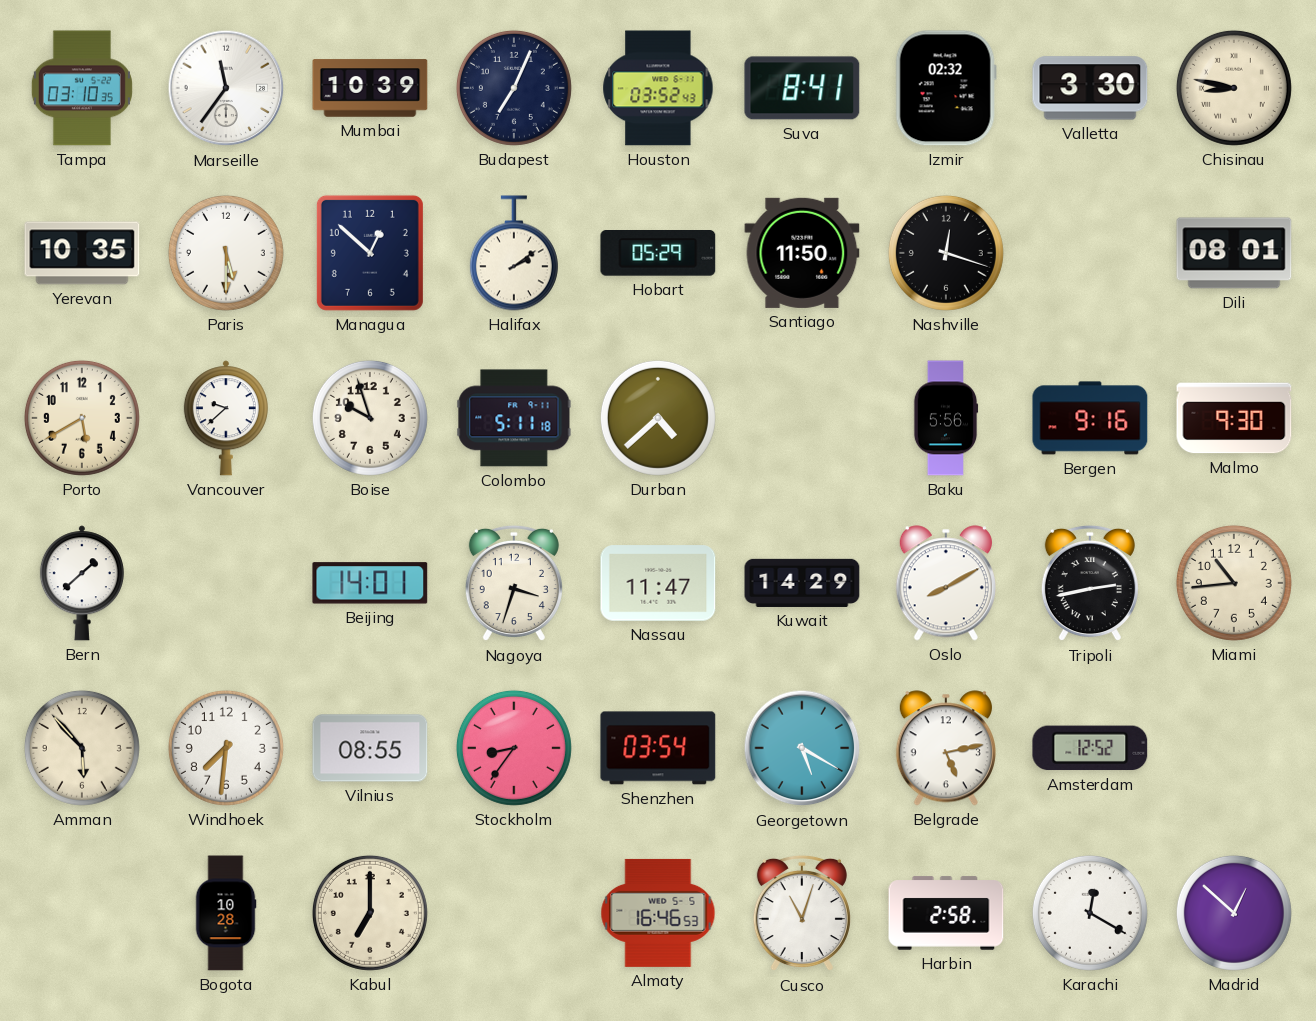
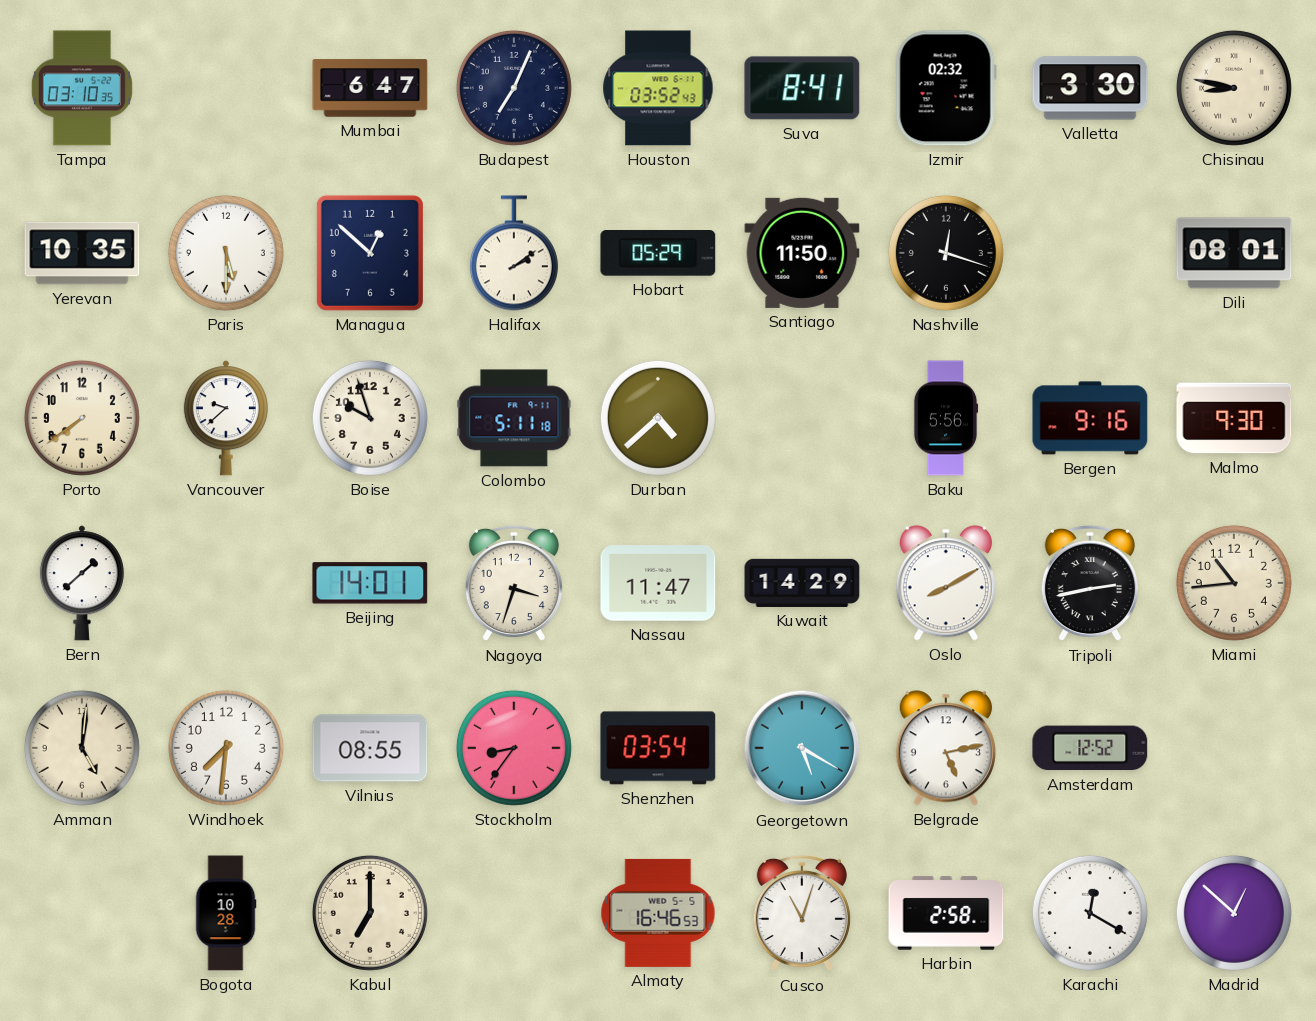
Marseille: 11:36 -> none (226, 88)
Mumbai: 10:39 -> 6:47 (370, 88)
Porto: 5:40 -> 7:39 (82, 418)
Amman: 5:53 -> 5:01 (82, 748)
